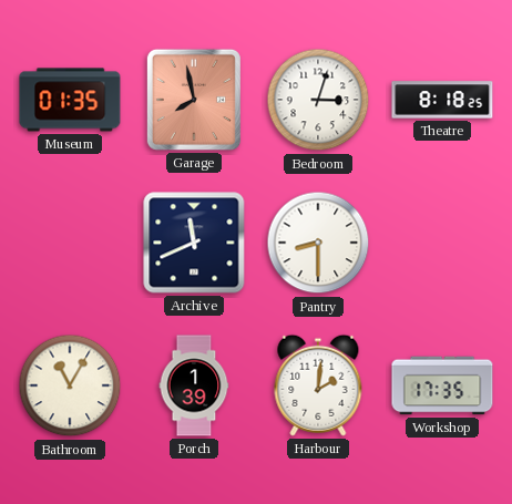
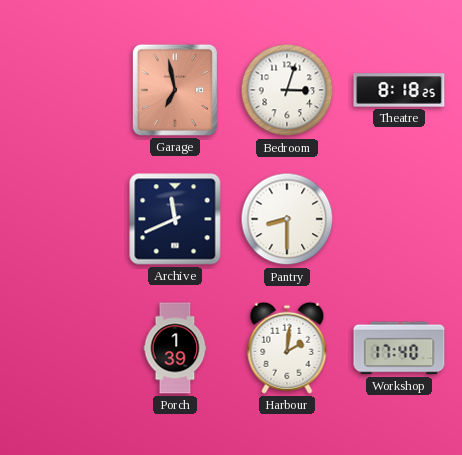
Museum: 01:35 -> none (70, 100)
Garage: 7:58 -> 6:58 (175, 90)
Bathroom: 11:05 -> none (70, 385)
Workshop: 17:35 -> 17:40 (399, 348)
